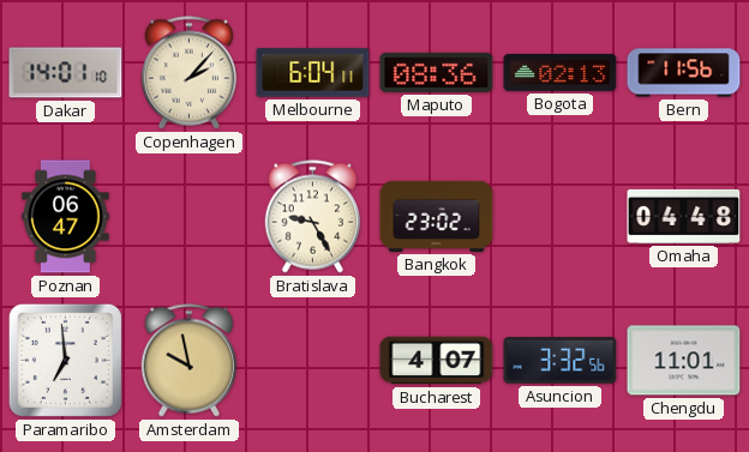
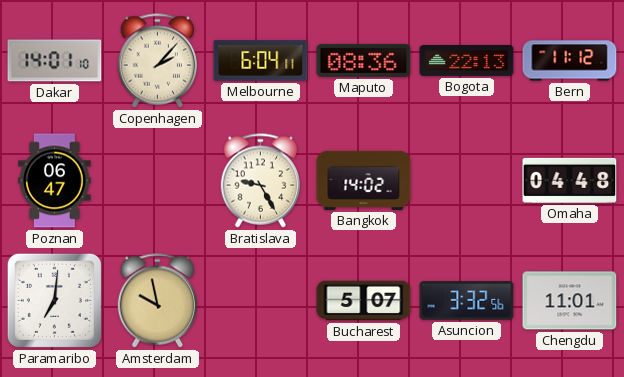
Bogota: 02:13 -> 22:13 (467, 60)
Bern: 11:56 -> 11:12 (570, 61)
Bangkok: 23:02 -> 14:02 (364, 180)
Paramaribo: 6:59 -> 7:01 (54, 300)
Bucharest: 4:07 -> 5:07 (364, 301)
